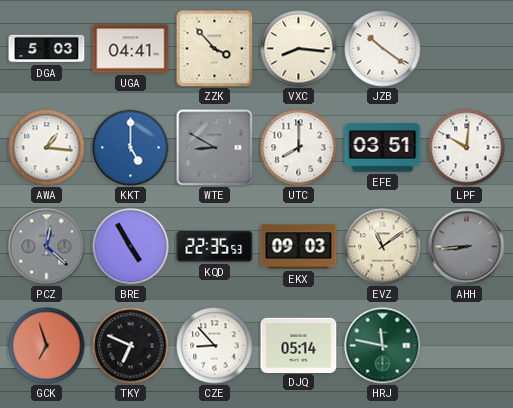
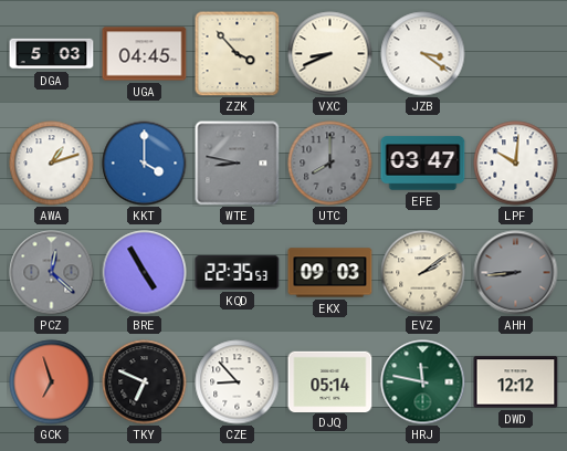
UGA: 04:41 -> 04:45 (145, 54)
VXC: 8:16 -> 8:41 (330, 54)
JZB: 10:21 -> 3:21 (423, 54)
AWA: 1:16 -> 1:12 (52, 164)
KKT: 5:00 -> 4:00 (145, 164)
WTE: 8:50 -> 8:47 (238, 164)
UTC dial: white -> grey (330, 164)
EFE: 03:51 -> 03:47 (423, 164)
EVZ: 11:09 -> 2:09 (423, 273)
DWD: none -> 12:12 (516, 382)
